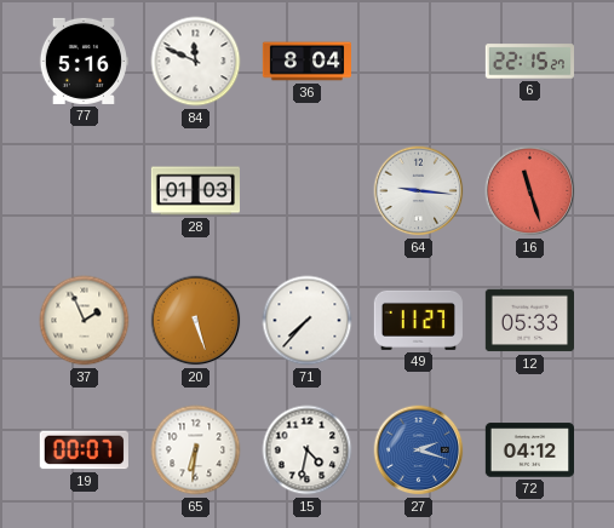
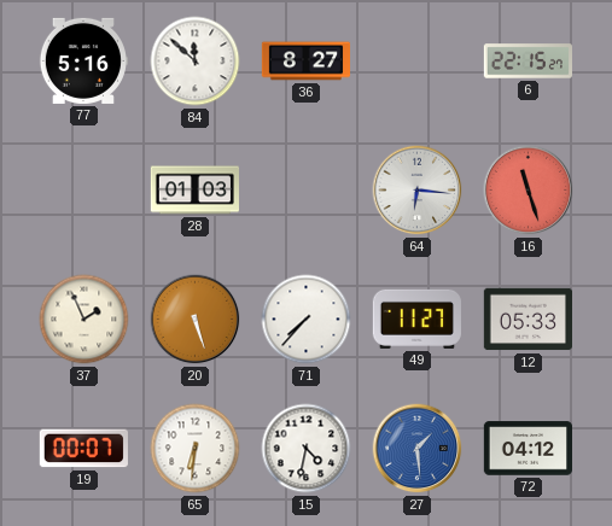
84: 11:49 -> 11:52 (196, 62)
36: 8:04 -> 8:27 (305, 62)
64: 9:16 -> 6:16 (418, 191)
27: 2:18 -> 1:29 (418, 449)
